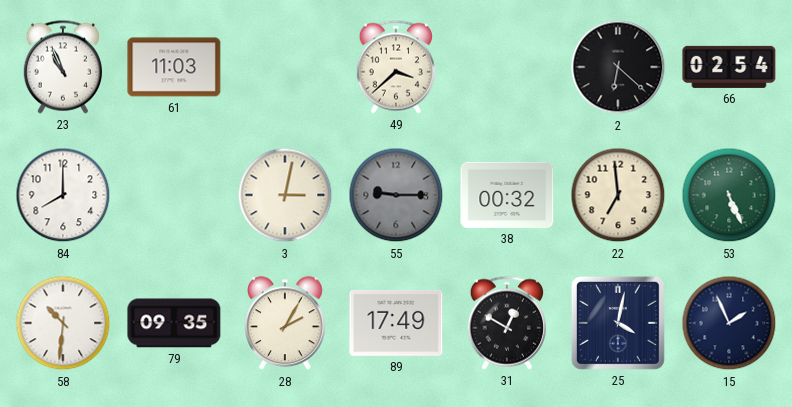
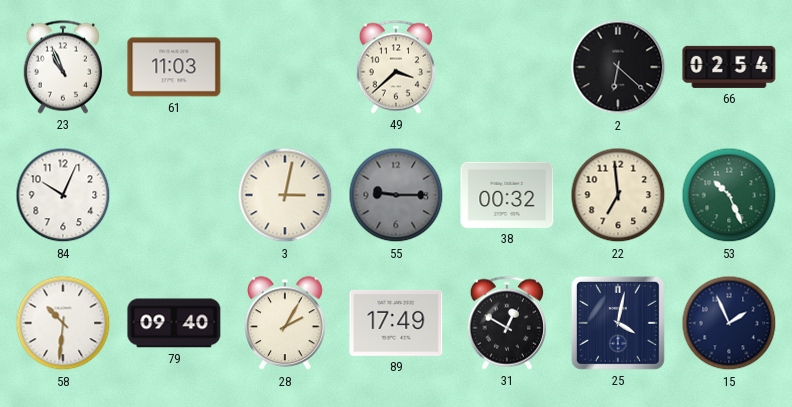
84: 8:00 -> 10:04 (63, 195)
53: 5:26 -> 10:26 (729, 195)
79: 09:35 -> 09:40 (174, 323)
